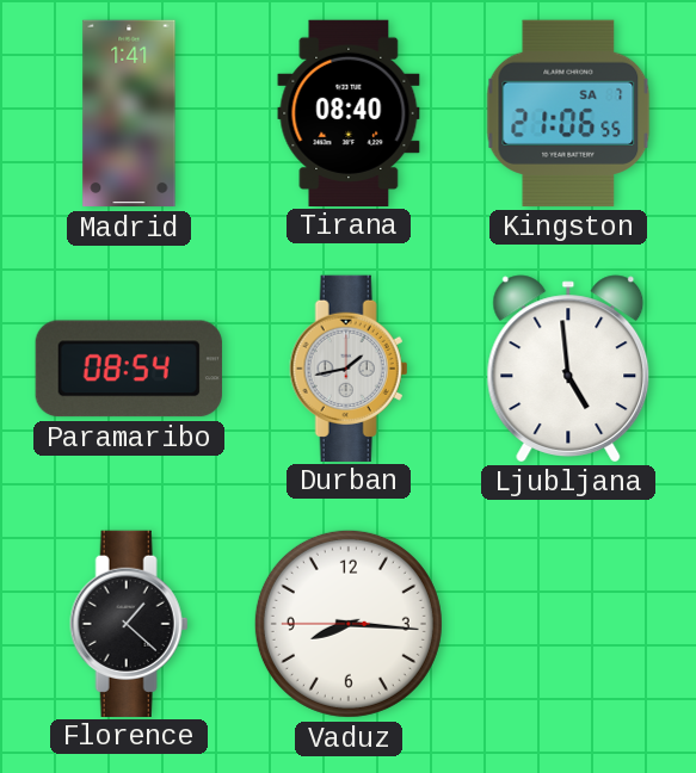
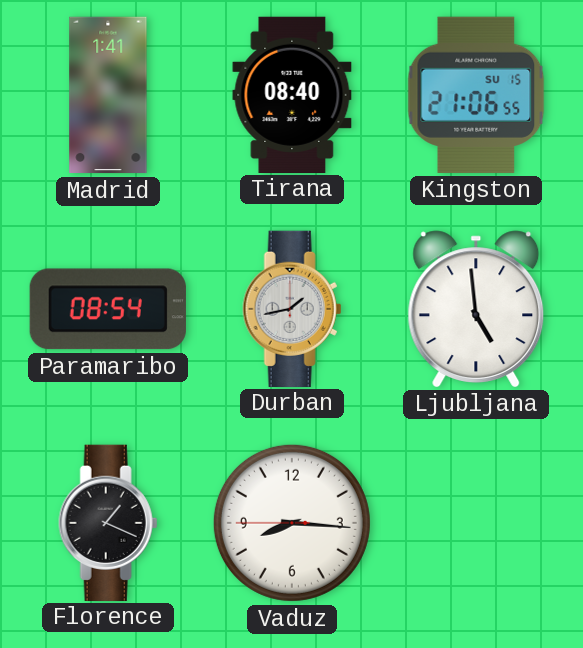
Kingston date: SA 7 -> SU 15 (476, 95)
Florence: 1:22 -> 1:19 (108, 522)
